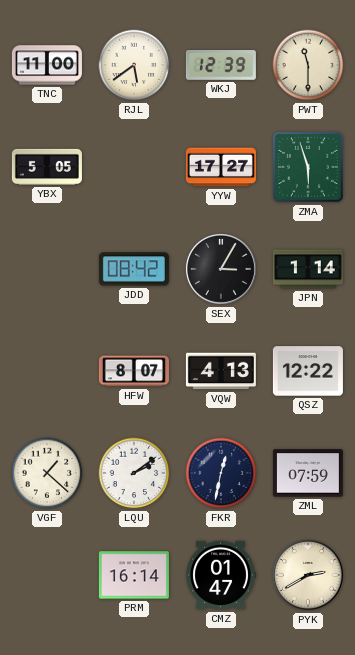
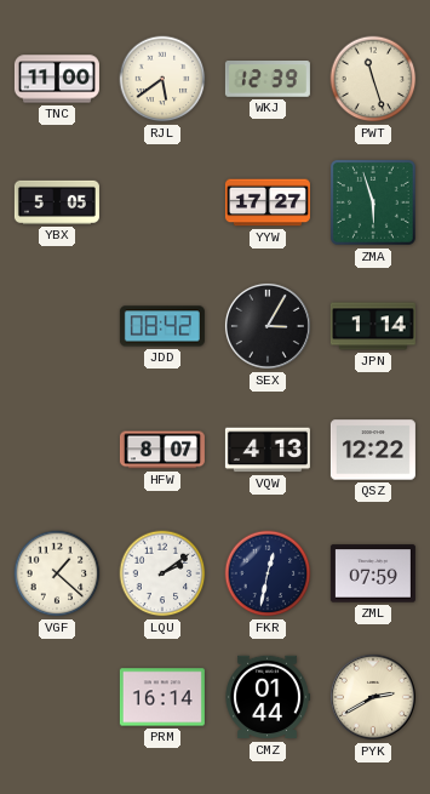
PWT: 11:30 -> 11:27 (373, 79)
CMZ: 01:47 -> 01:44 (268, 697)
